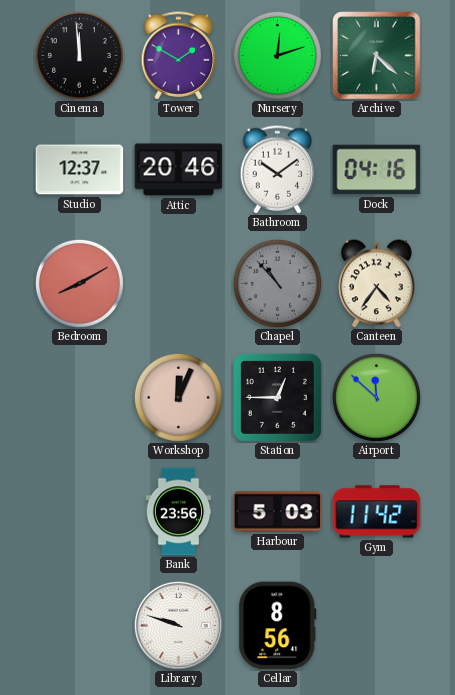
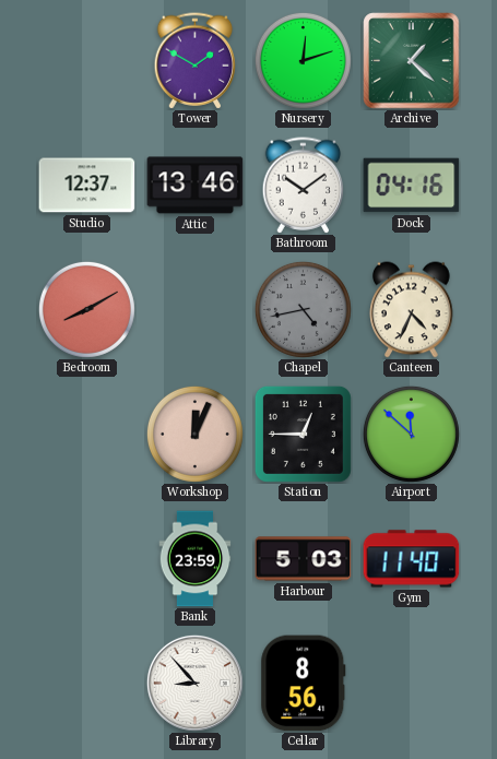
Cinema: 11:59 -> none (79, 55)
Archive: 6:22 -> 1:22 (412, 61)
Attic: 20:46 -> 13:46 (196, 186)
Chapel: 10:53 -> 4:43 (303, 309)
Canteen: 4:36 -> 4:34 (412, 310)
Bank: 23:56 -> 23:59 (196, 559)
Gym: 11:42 -> 11:40 (412, 559)
Library: 9:48 -> 8:53 (194, 683)
